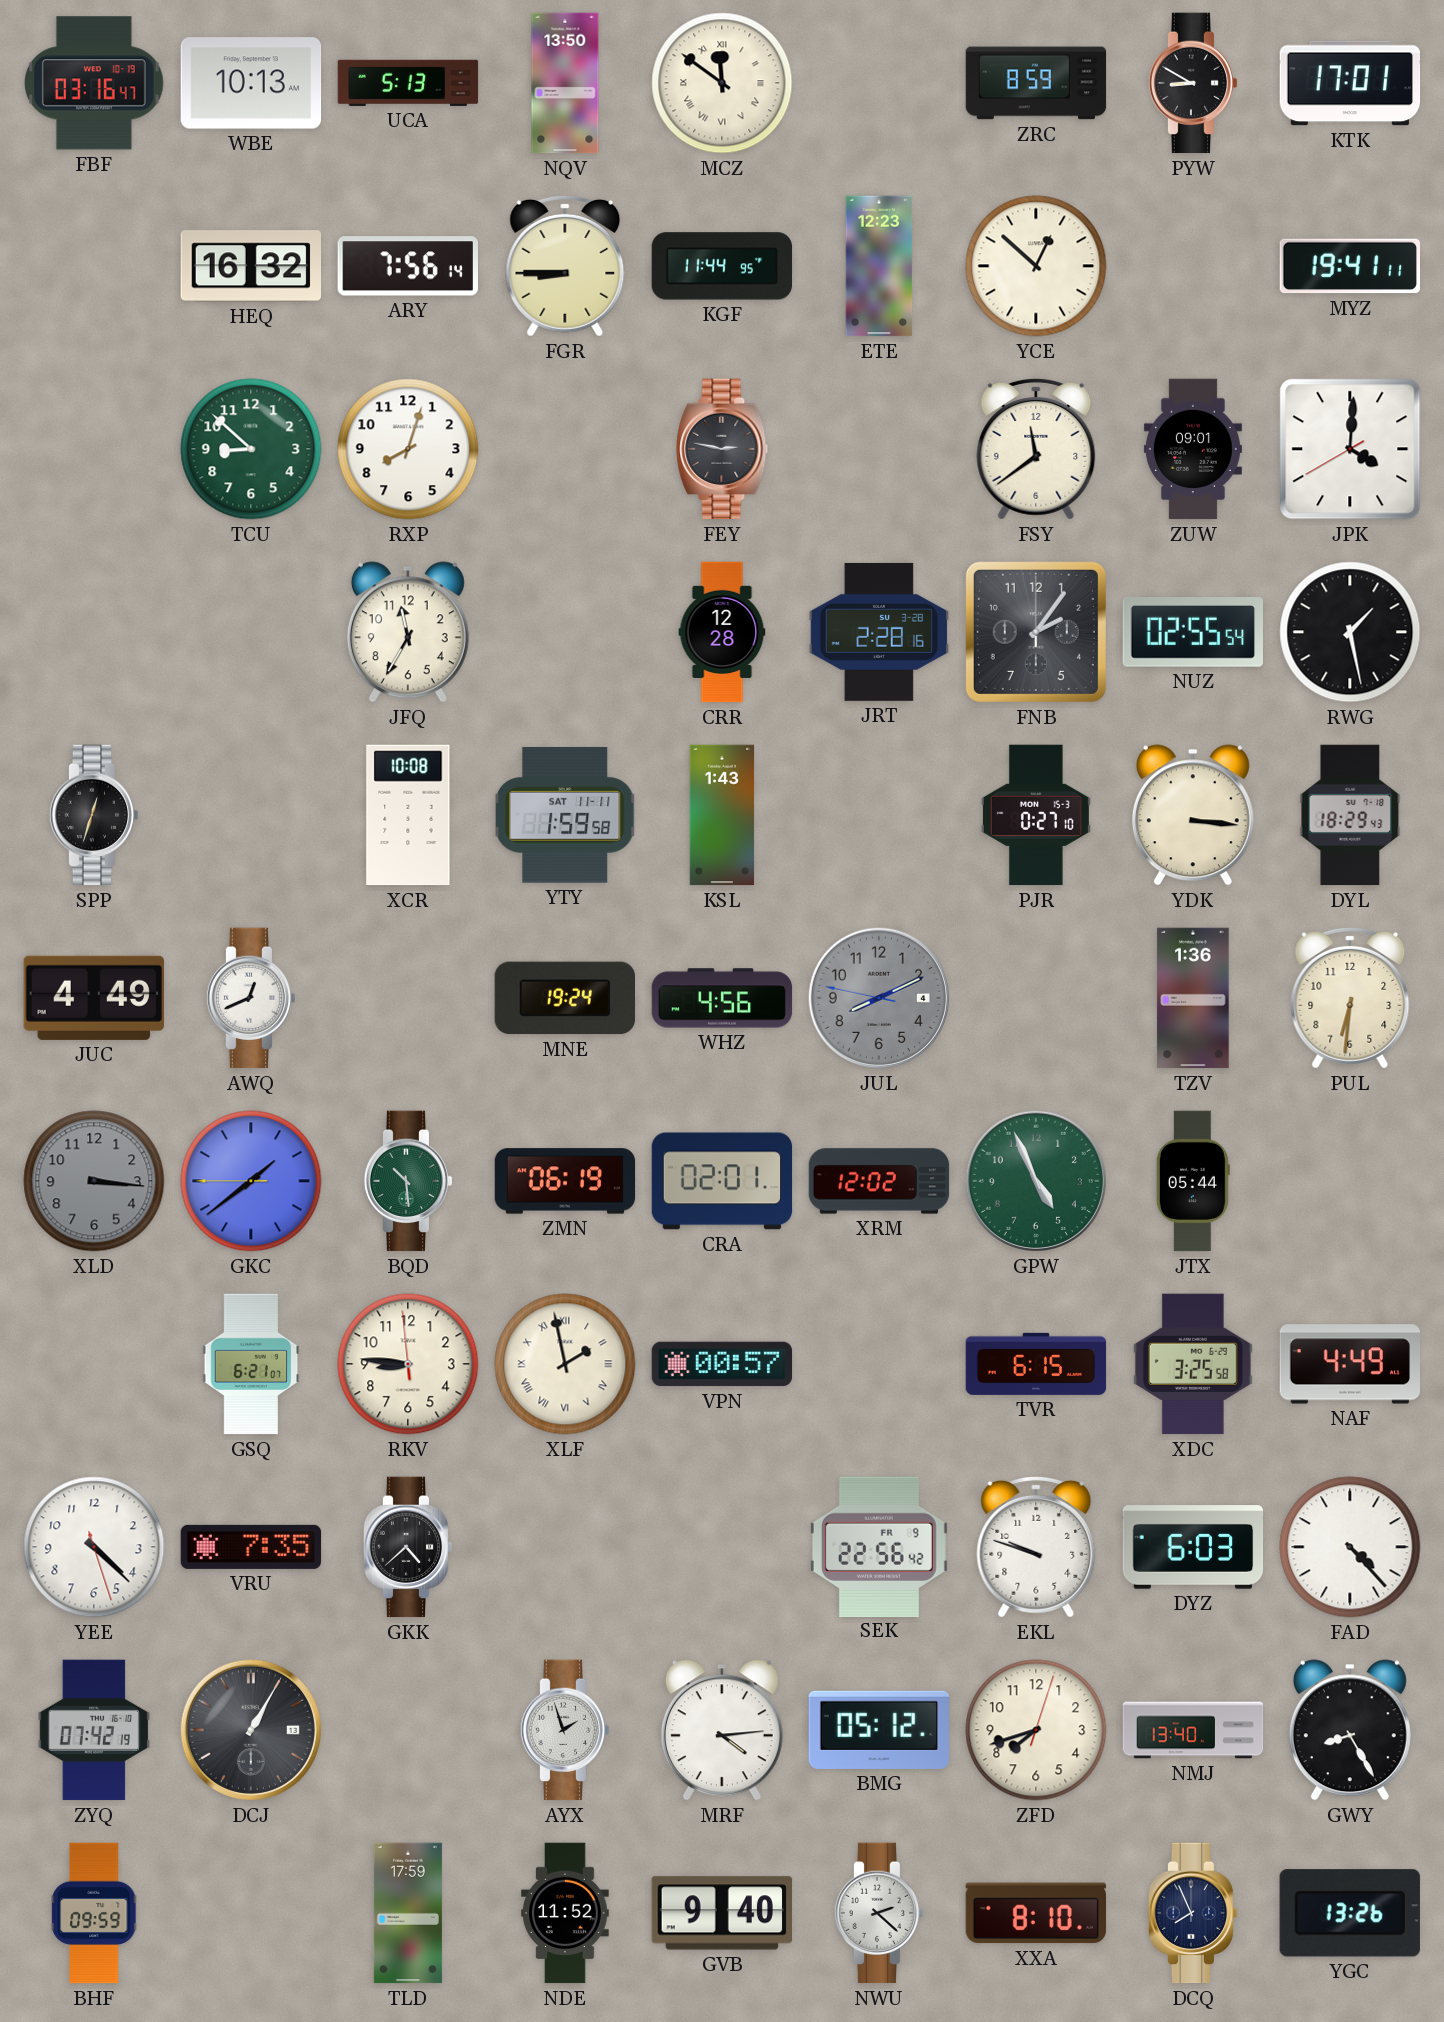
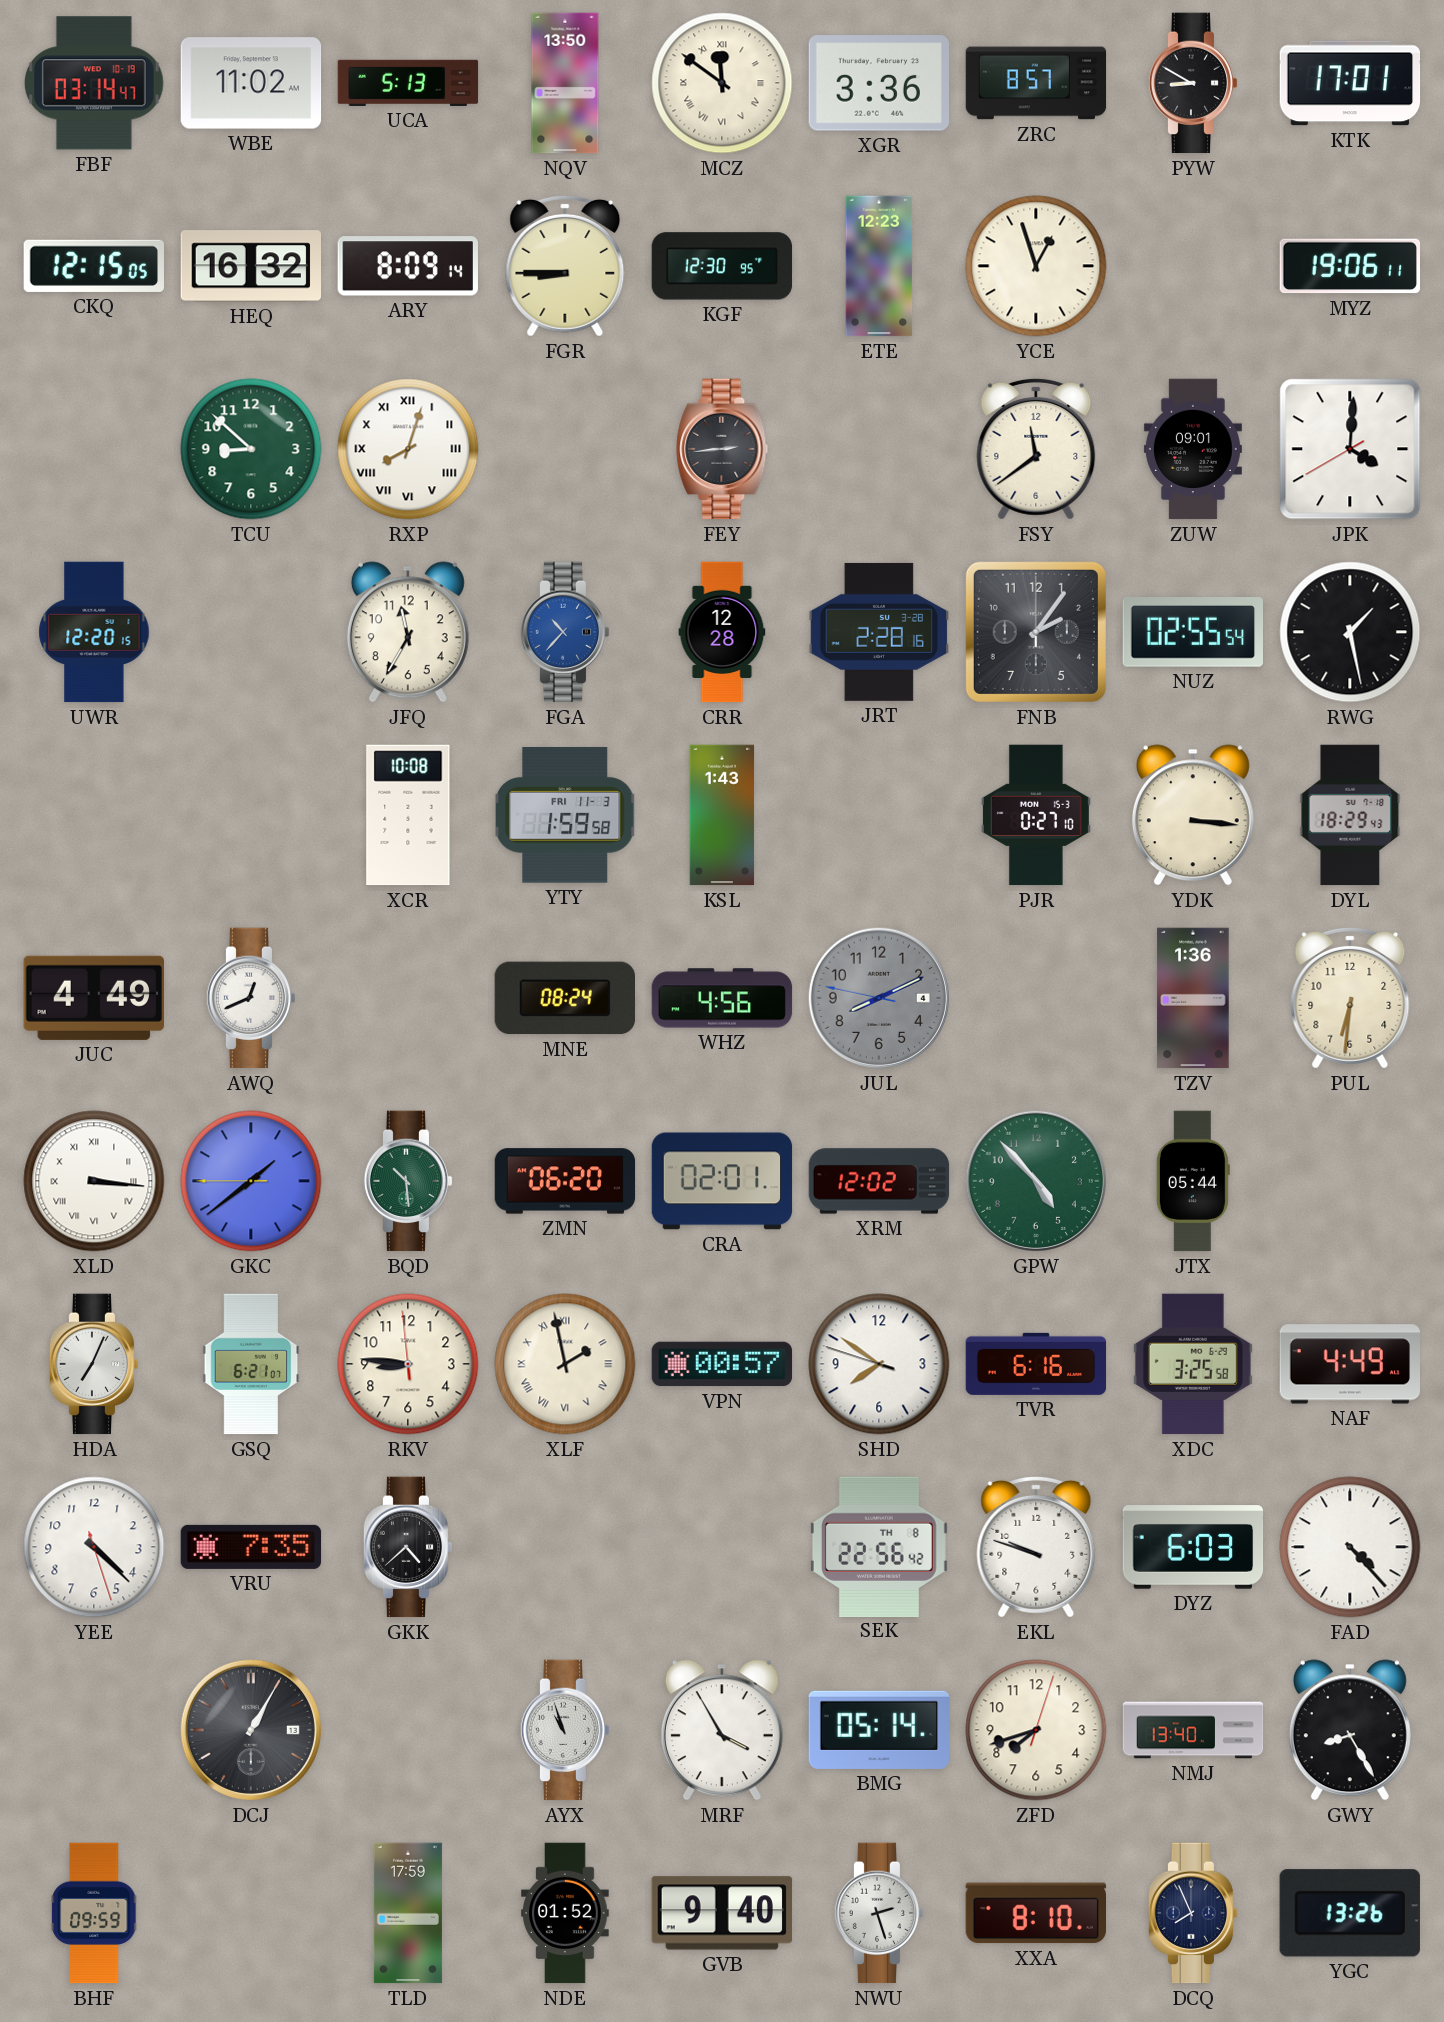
FBF: 03:16 -> 03:14 (94, 83)
WBE: 10:13 -> 11:02 (251, 83)
XGR: none -> 3:36 (878, 83)
ZRC: 8:59 -> 8:57 (1036, 83)
CKQ: none -> 12:15 (93, 266)
ARY: 7:56 -> 8:09 (408, 266)
KGF: 11:44 -> 12:30 (722, 266)
YCE: 12:52 -> 12:57 (1036, 266)
MYZ: 19:41 -> 19:06 (1349, 266)
RXP numerals: Arabic -> Roman (408, 449)
FEY: 2:47 -> 2:44 (722, 449)
UWR: none -> 12:20 (94, 632)
FGA: none -> 10:37 (565, 632)
SPP: 12:33 -> none (94, 815)
YTY date: SAT 11-11 -> FRI 11-3 (565, 815)
MNE: 19:24 -> 08:24 (564, 998)
XLD dial: grey -> white (94, 1181)
XLD numerals: Arabic -> Roman (94, 1181)
ZMN: 06:19 -> 06:20 (565, 1181)
GPW: 4:56 -> 4:53 (1036, 1181)
HDA: none -> 7:04 (94, 1364)
SHD: none -> 7:50 (879, 1364)
TVR: 6:15 -> 6:16 (1036, 1364)
SEK date: FR 9 -> TH 8 (879, 1546)
ZYQ: 07:42 -> none (94, 1730)
AYX: 1:57 -> 10:57 (565, 1730)
MRF: 4:14 -> 3:55 (722, 1730)
BMG: 05:12 -> 05:14 (878, 1730)
NDE: 11:52 -> 01:52 (565, 1913)
NWU: 2:22 -> 2:27 (879, 1913)
